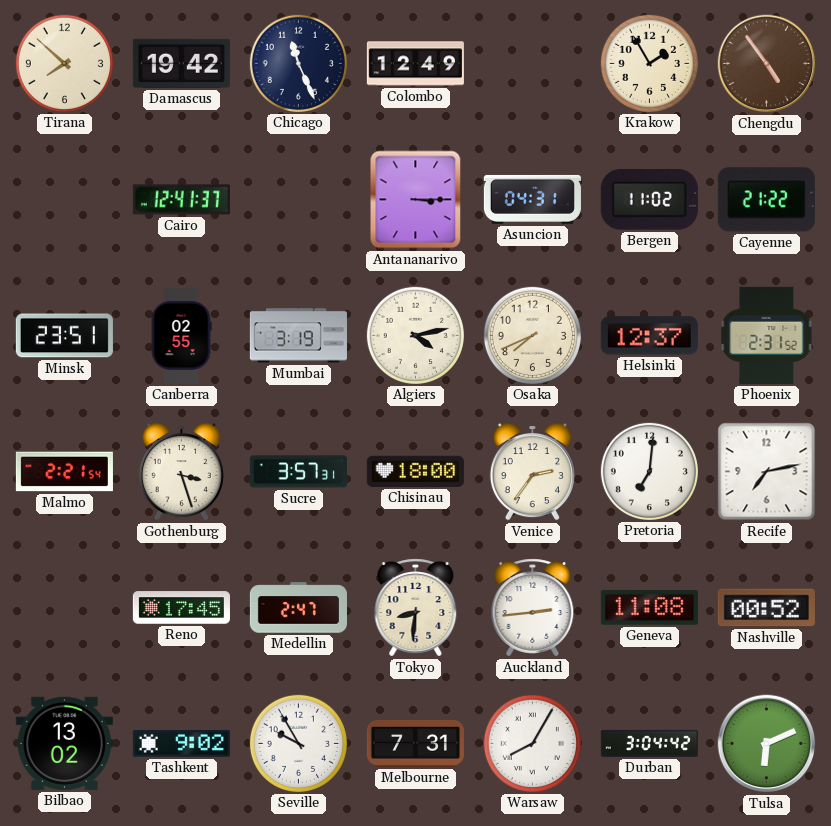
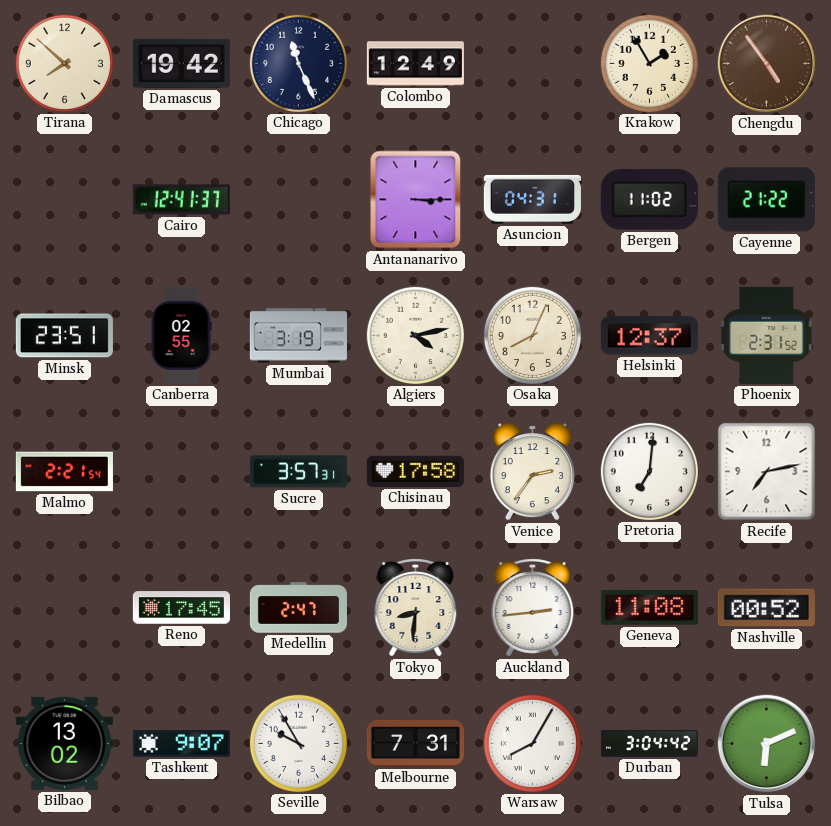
Osaka: 7:41 -> 8:04 (532, 335)
Gothenburg: 3:27 -> none (181, 471)
Chisinau: 18:00 -> 17:58 (415, 471)
Tashkent: 9:02 -> 9:07 (181, 744)
